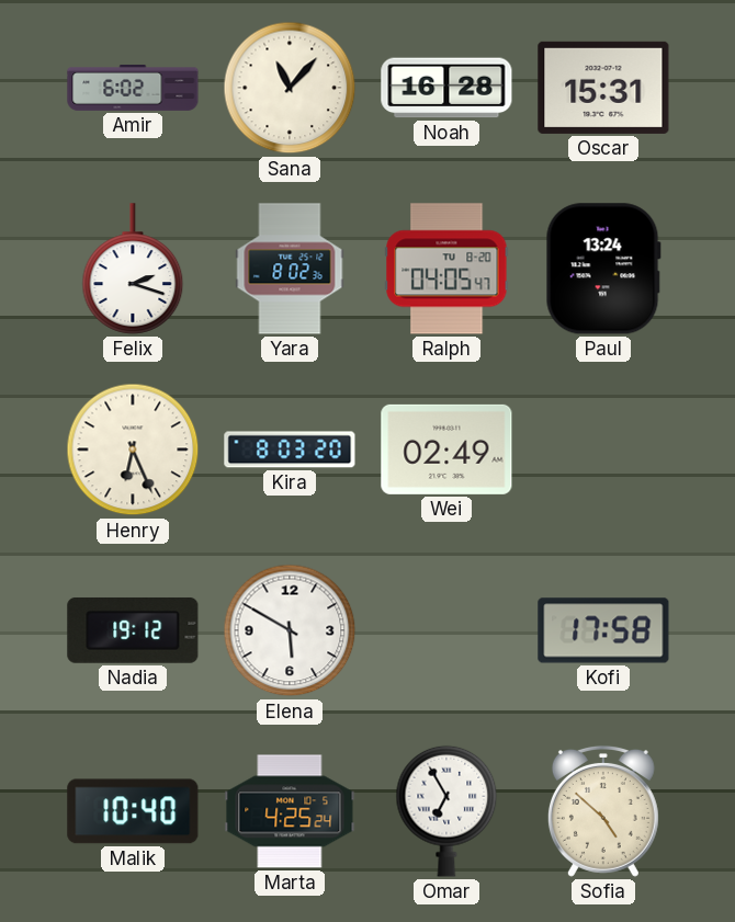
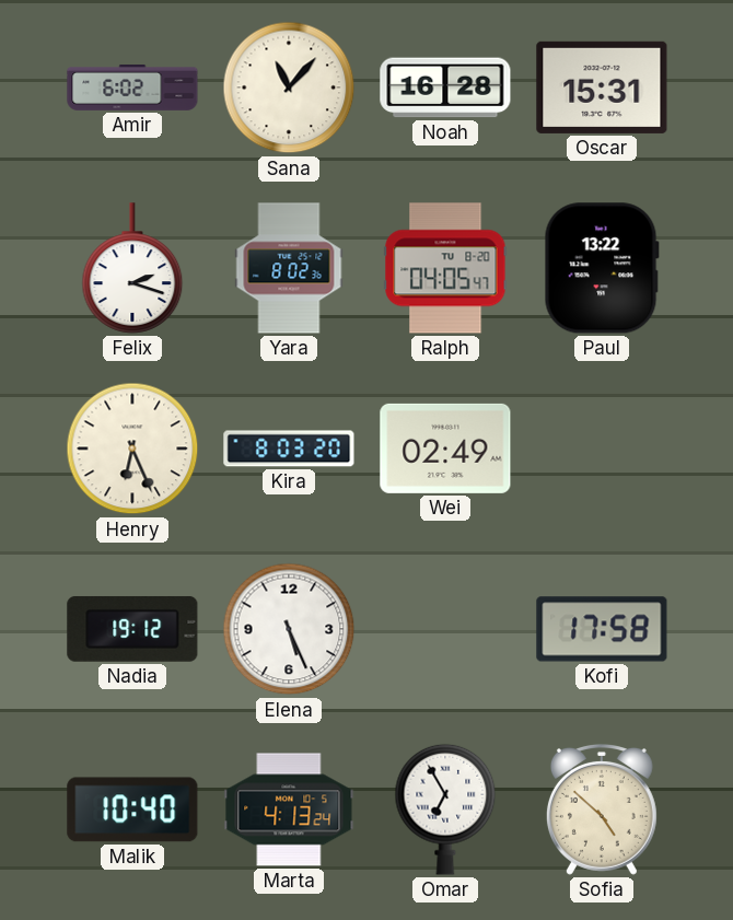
Paul: 13:24 -> 13:22 (602, 268)
Elena: 5:50 -> 5:26 (289, 629)
Marta: 4:25 -> 4:13 (289, 810)
